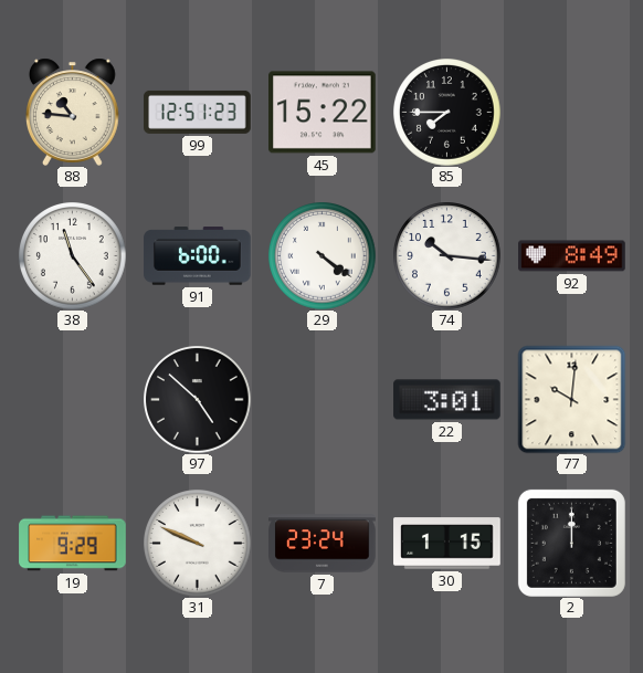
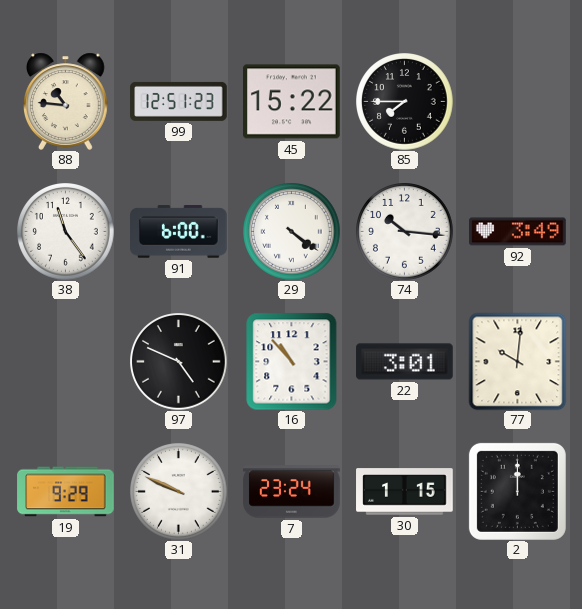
92: 8:49 -> 3:49 (518, 232)
97: 4:52 -> 4:49 (179, 362)
16: none -> 10:53 (292, 361)
